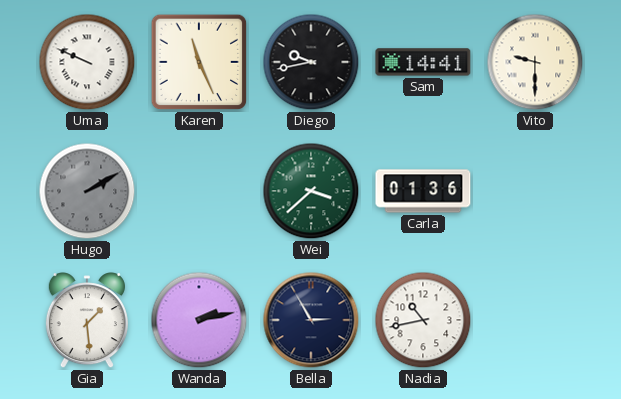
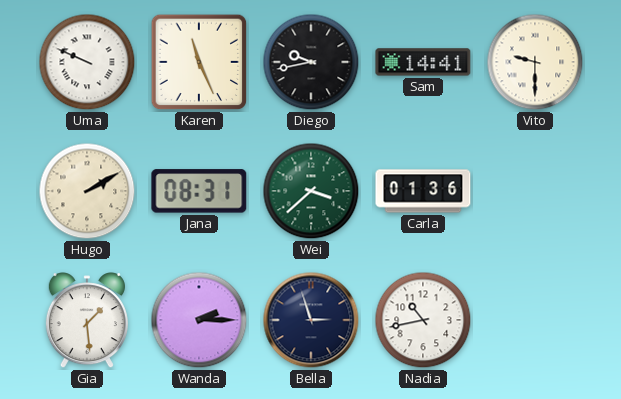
Hugo dial: grey -> cream (87, 191)
Jana: none -> 08:31 (199, 191)
Wanda: 2:13 -> 2:15 (199, 320)
Bella: 2:55 -> 2:57 (311, 320)
